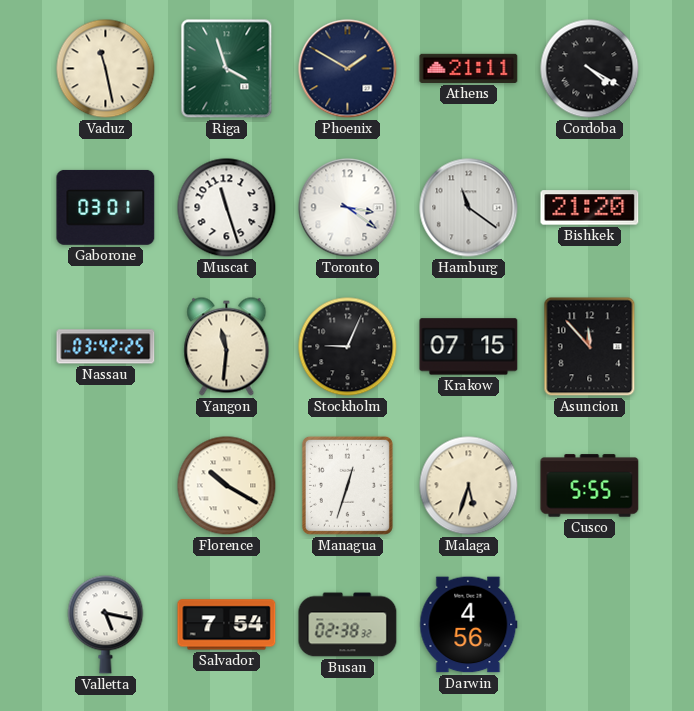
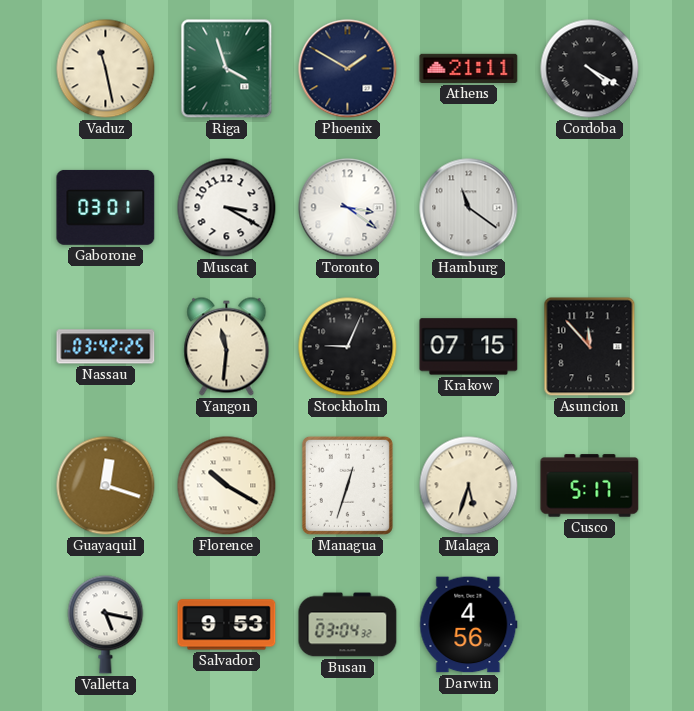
Muscat: 11:27 -> 3:20 (227, 208)
Bishkek: 21:20 -> none (590, 208)
Guayaquil: none -> 12:18 (106, 486)
Cusco: 5:55 -> 5:17 (590, 486)
Salvador: 7:54 -> 9:53 (227, 625)
Busan: 02:38 -> 03:04 (348, 625)
